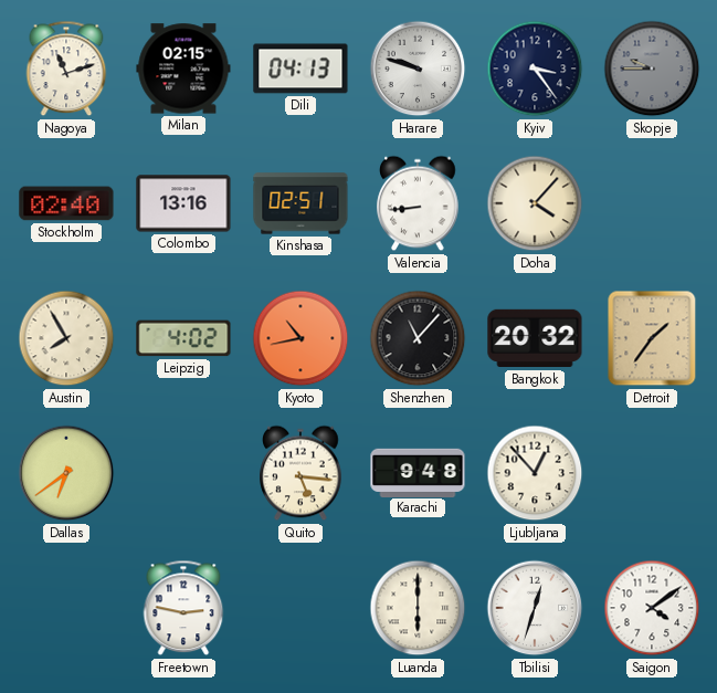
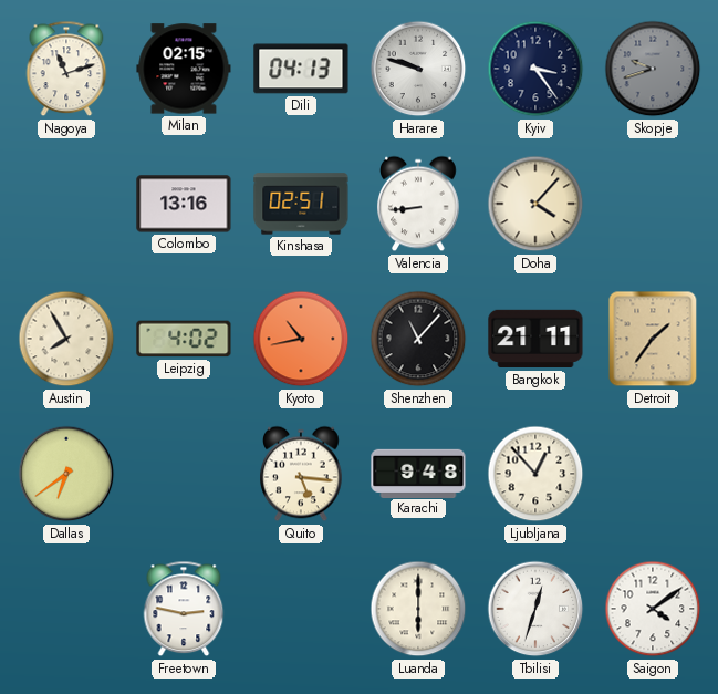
Skopje: 9:45 -> 9:42 (653, 69)
Stockholm: 02:40 -> none (66, 203)
Bangkok: 20:32 -> 21:11 (535, 339)
